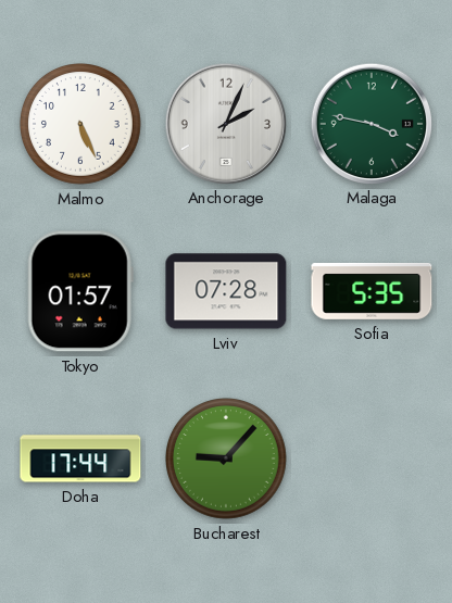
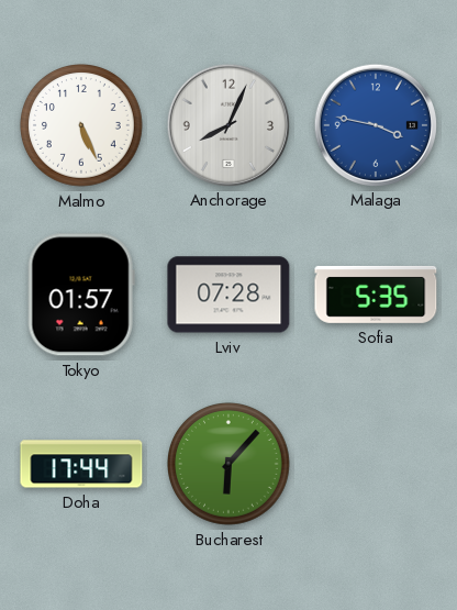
Anchorage: 2:04 -> 8:04 (227, 124)
Malaga dial: green -> blue (375, 124)
Bucharest: 9:07 -> 6:07 (230, 465)
